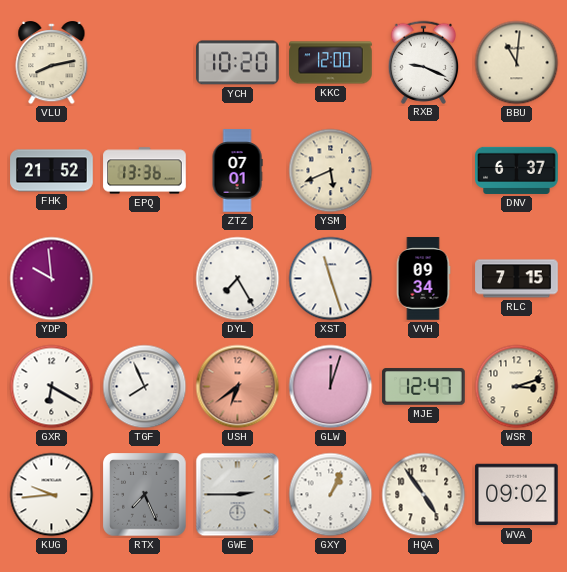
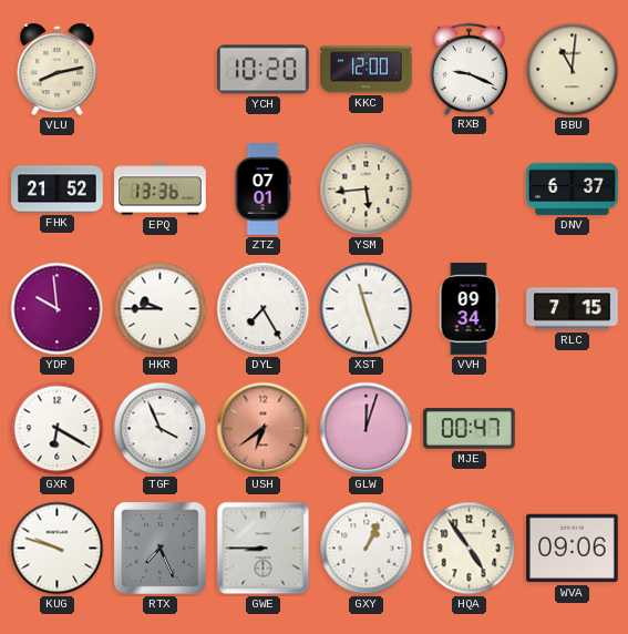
YSM: 5:41 -> 5:44 (367, 190)
HKR: none -> 9:45 (161, 309)
TGF: 7:56 -> 3:56 (161, 429)
MJE: 12:47 -> 00:47 (470, 429)
WSR: 3:12 -> none (517, 387)
KUG: 9:44 -> 9:48 (58, 549)
GWE: 2:45 -> 8:45 (264, 549)
WVA: 09:02 -> 09:06 (573, 549)
